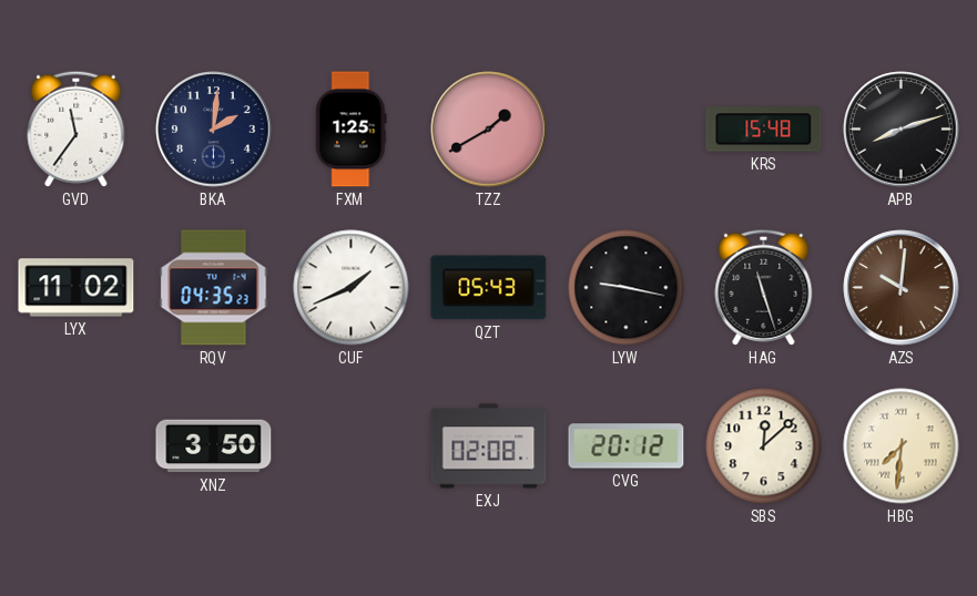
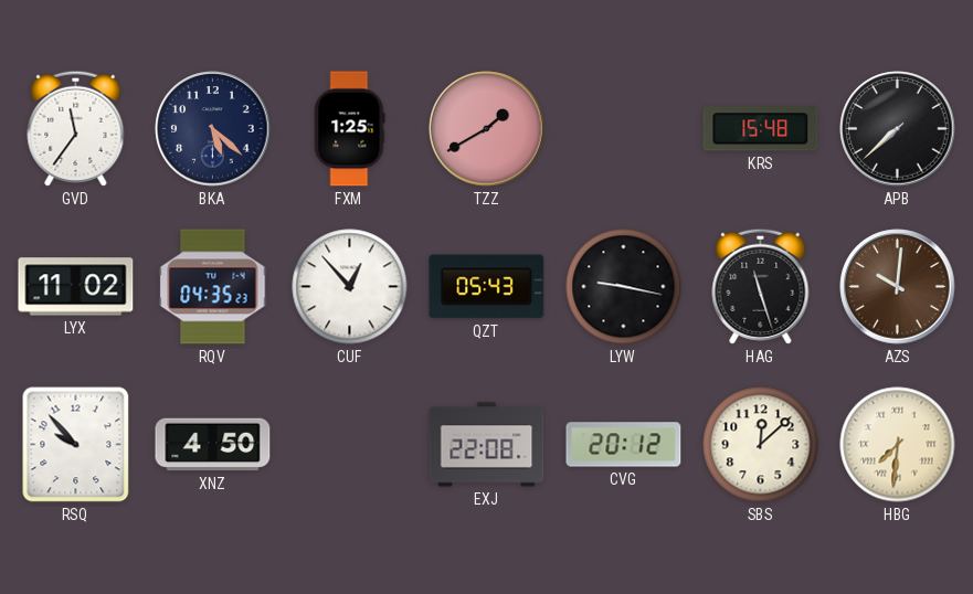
BKA: 2:01 -> 5:22 (213, 129)
APB: 8:12 -> 7:38 (898, 129)
CUF: 1:41 -> 12:53 (350, 287)
RSQ: none -> 9:53 (76, 445)
XNZ: 3:50 -> 4:50 (213, 445)
EXJ: 02:08 -> 22:08 (487, 445)
